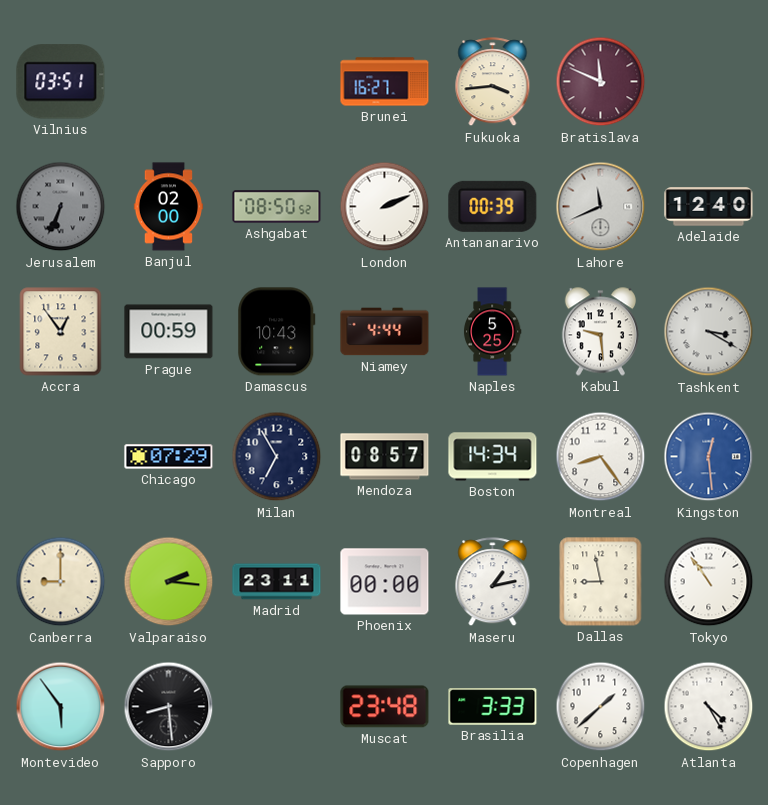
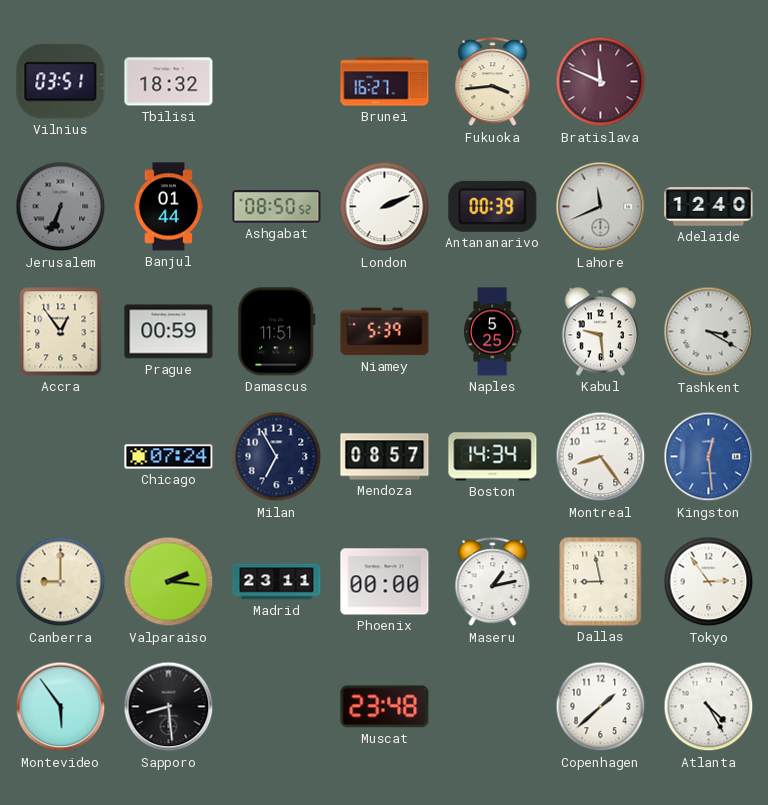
Tbilisi: none -> 18:32 (169, 82)
Banjul: 02:00 -> 01:44 (169, 207)
Damascus: 10:43 -> 11:51 (277, 332)
Niamey: 4:44 -> 5:39 (385, 332)
Chicago: 07:29 -> 07:24 (169, 457)
Tokyo: 10:54 -> 2:54 (709, 582)
Brasilia: 3:33 -> none (493, 707)
